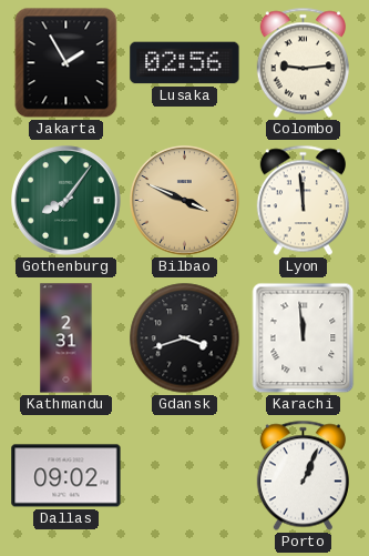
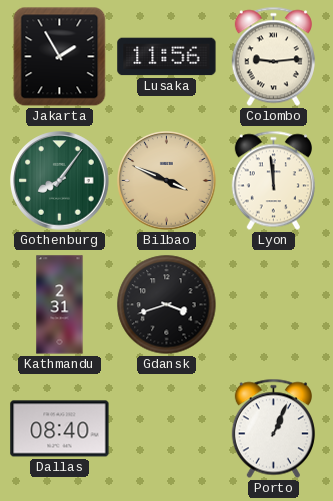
Lusaka: 02:56 -> 11:56 (167, 57)
Karachi: 11:59 -> none (304, 338)
Dallas: 09:02 -> 08:40 (60, 429)
